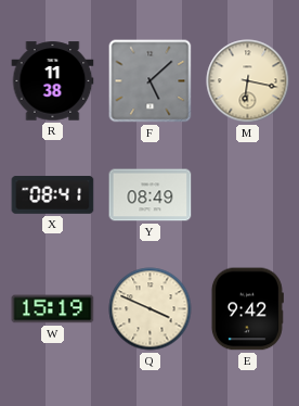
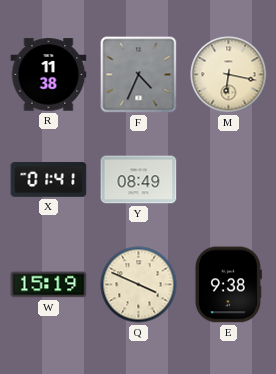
F: 5:08 -> 4:34 (139, 75)
X: 08:41 -> 01:41 (49, 180)
E: 9:42 -> 9:38 (228, 285)
